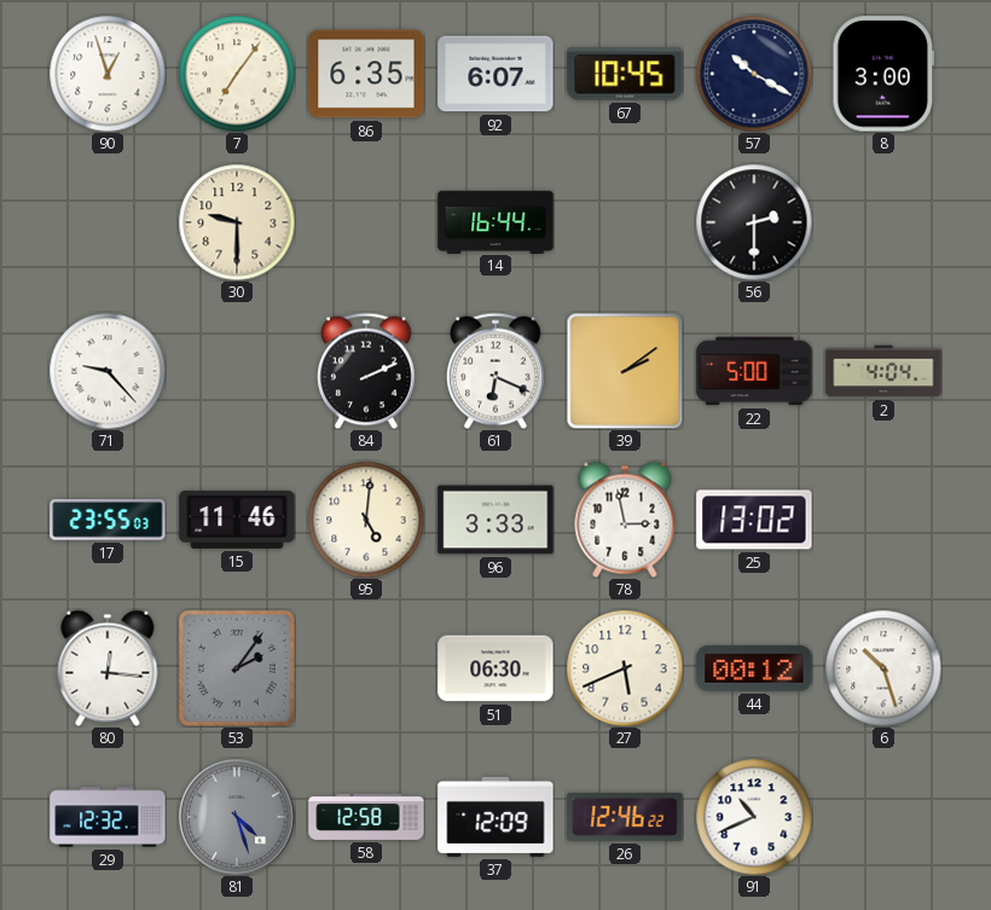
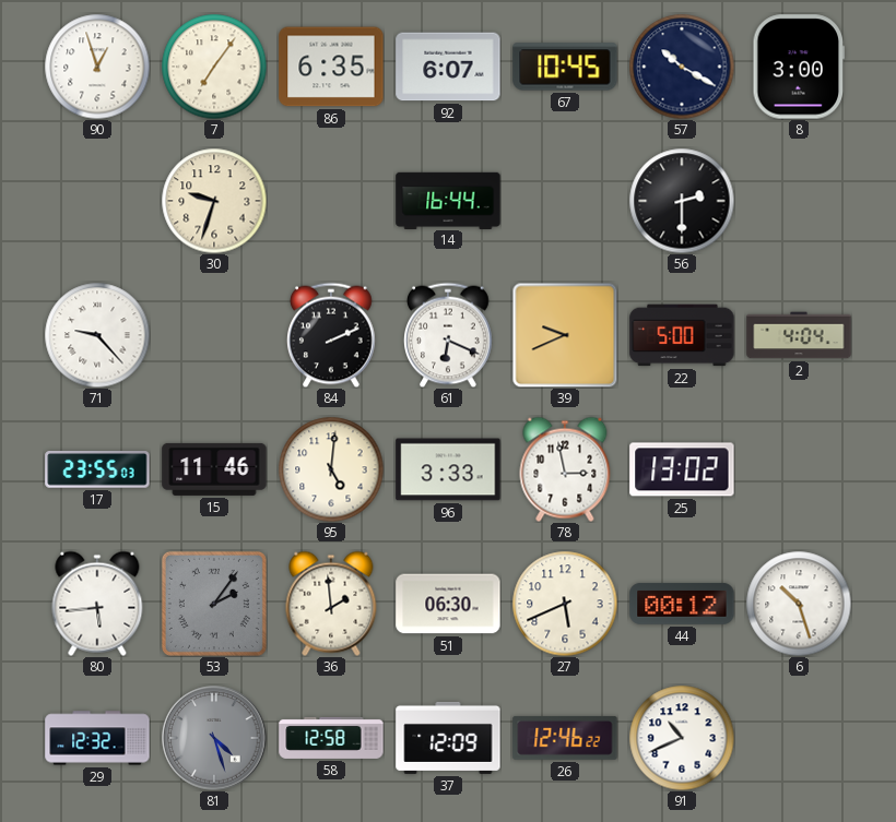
30: 9:30 -> 9:33 (214, 201)
39: 2:09 -> 9:41 (565, 335)
80: 12:16 -> 5:44 (97, 604)
36: none -> 1:59 (331, 604)
